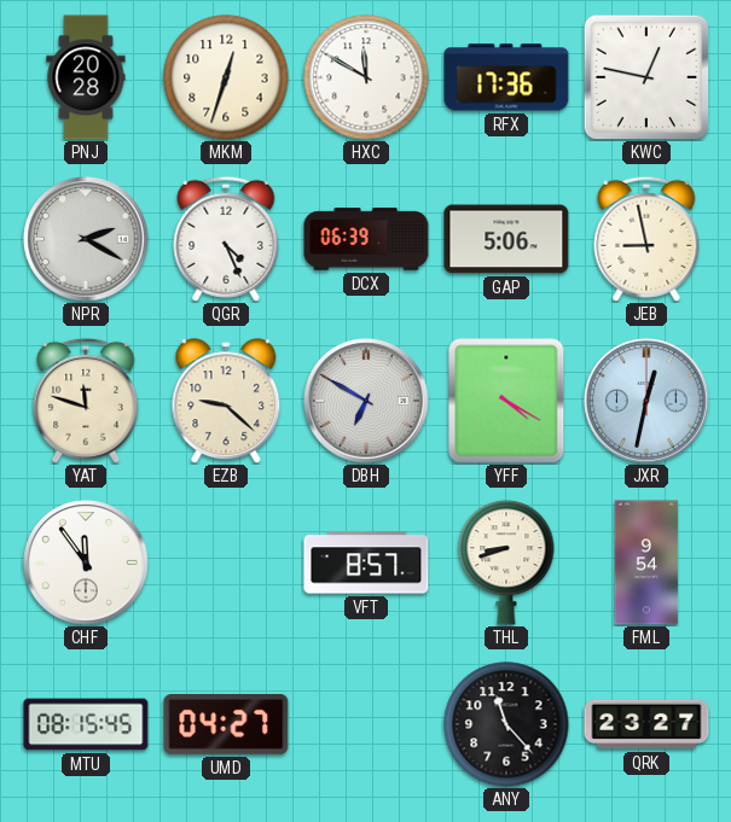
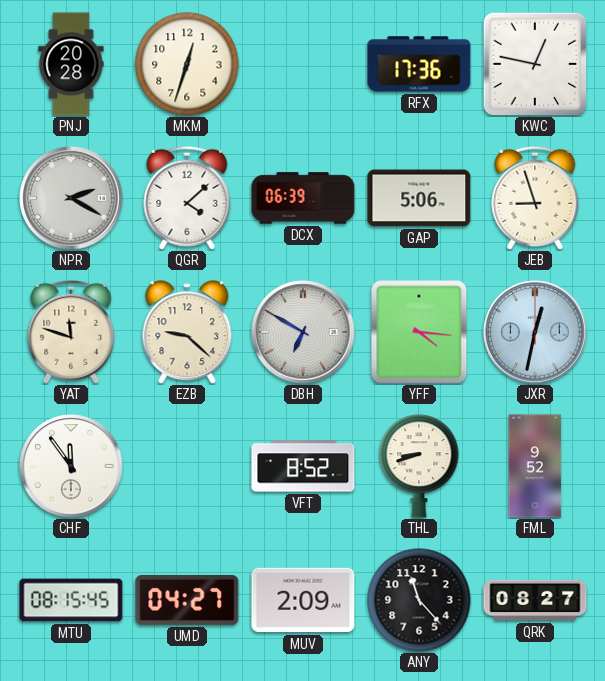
HXC: 11:50 -> none (366, 77)
QGR: 4:26 -> 4:08 (187, 198)
JEB: 8:58 -> 8:57 (535, 198)
YFF: 4:20 -> 4:16 (419, 332)
VFT: 8:57 -> 8:52 (303, 466)
FML: 9:54 -> 9:52 (535, 466)
MUV: none -> 2:09 (303, 600)
QRK: 23:27 -> 08:27 (535, 600)
